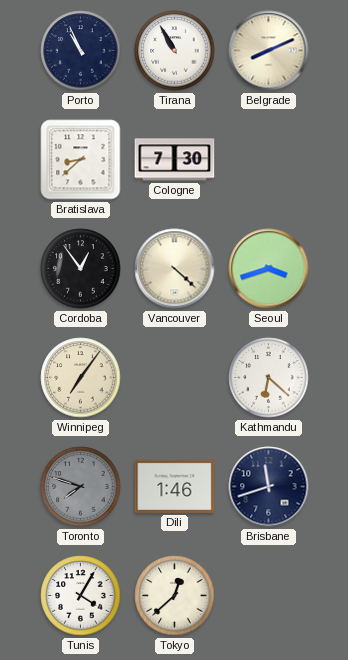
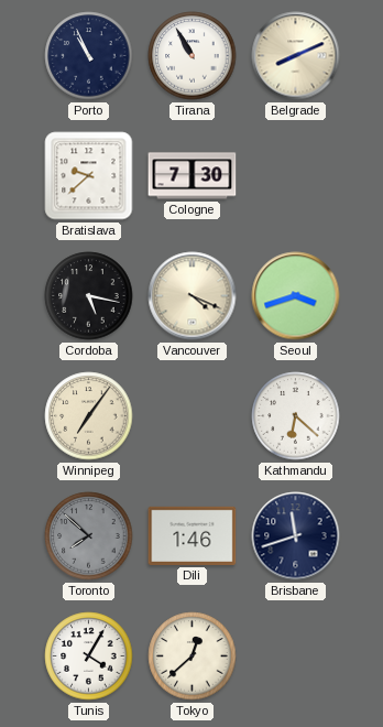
Bratislava: 8:38 -> 9:38 (89, 176)
Cordoba: 12:54 -> 5:17 (89, 296)
Vancouver: 4:22 -> 4:19 (193, 296)
Toronto: 7:48 -> 7:52 (89, 536)
